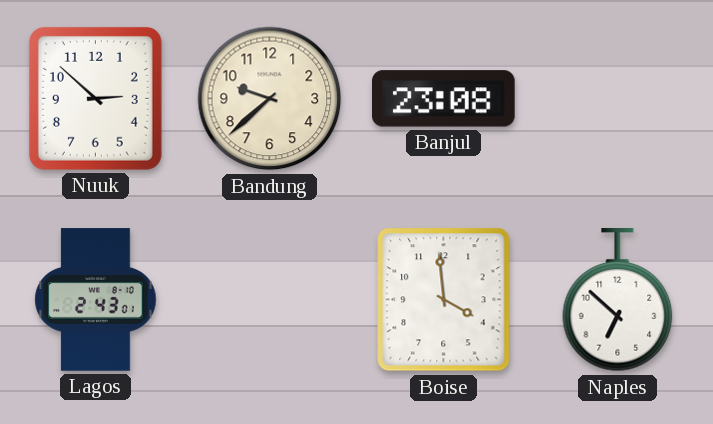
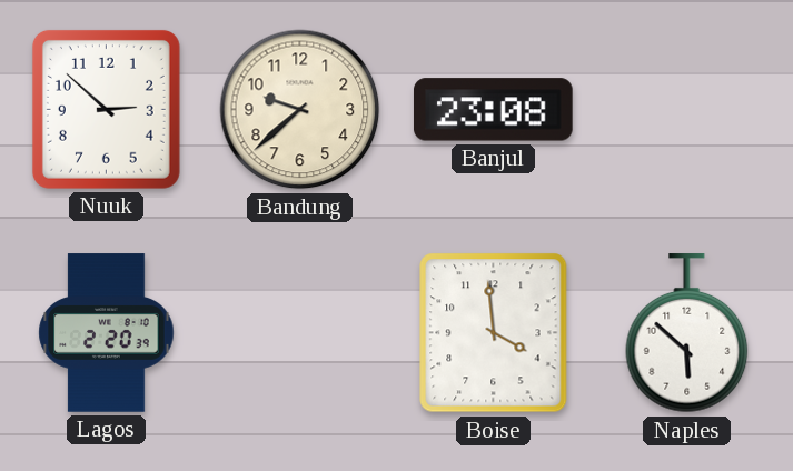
Lagos: 2:43 -> 2:20 (107, 333)
Naples: 6:52 -> 5:52 (687, 333)
